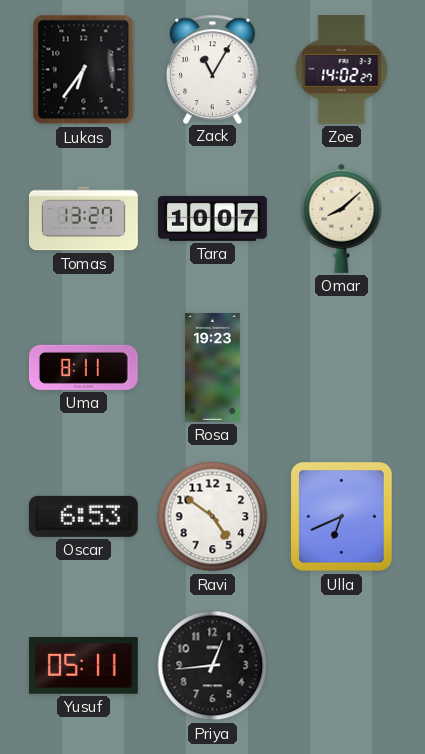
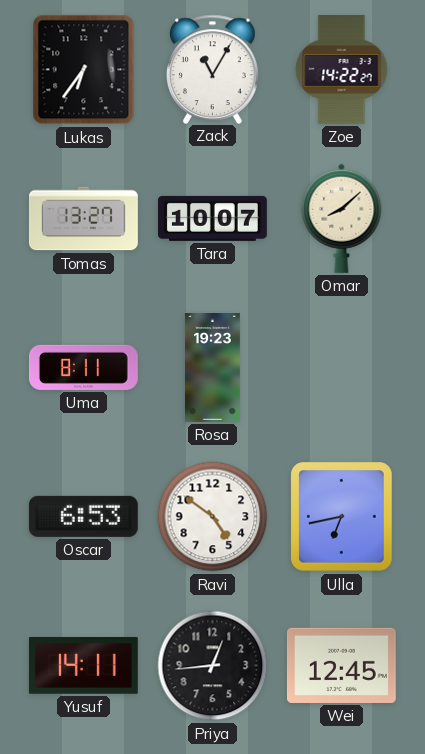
Zoe: 14:02 -> 14:22 (342, 70)
Ulla: 6:41 -> 6:43 (342, 517)
Yusuf: 05:11 -> 14:11 (83, 666)
Wei: none -> 12:45 (341, 665)
